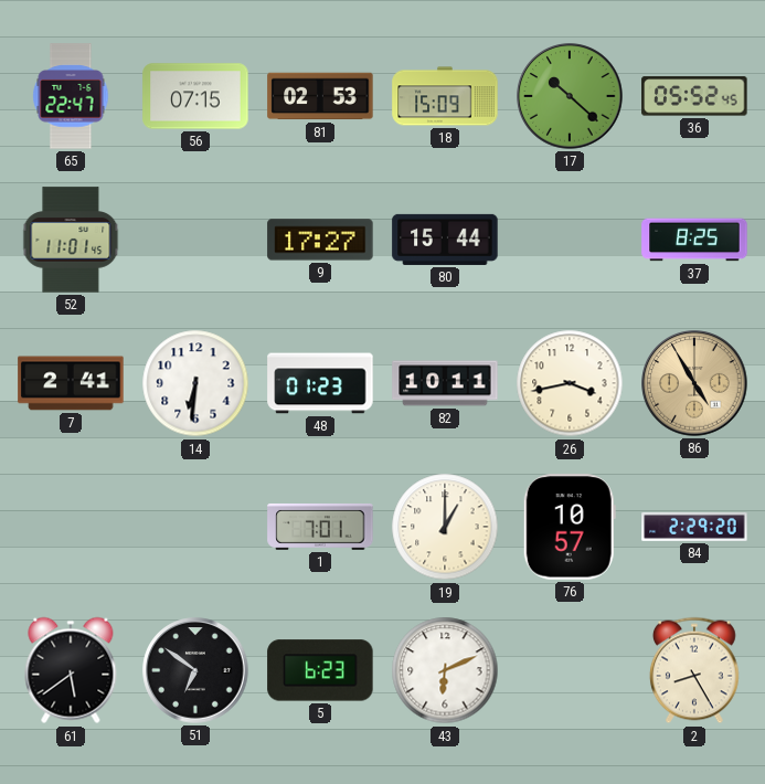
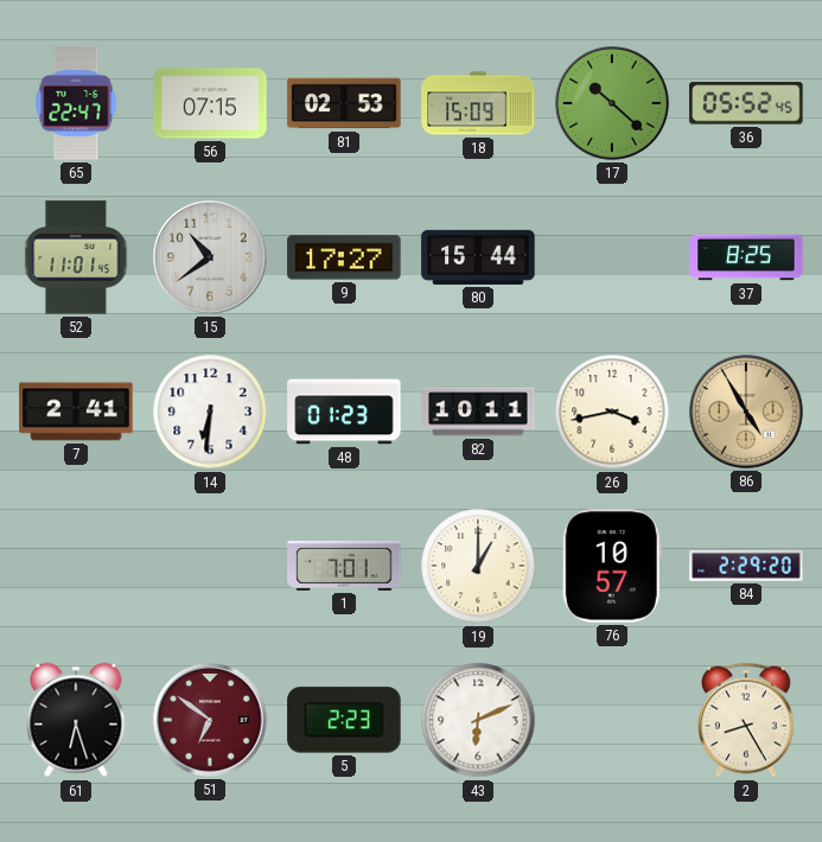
15: none -> 10:39 (210, 257)
61: 5:39 -> 6:27 (76, 720)
51 dial: black -> burgundy (210, 720)
5: 6:23 -> 2:23 (344, 720)
